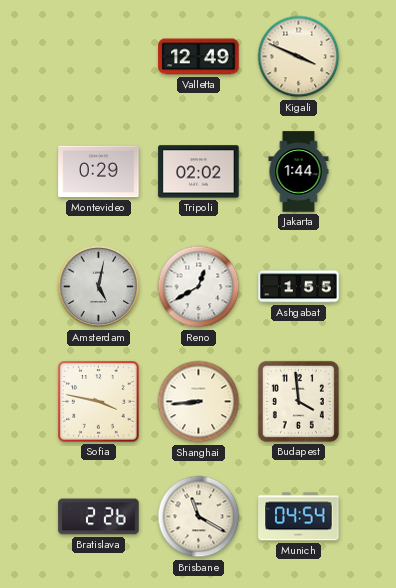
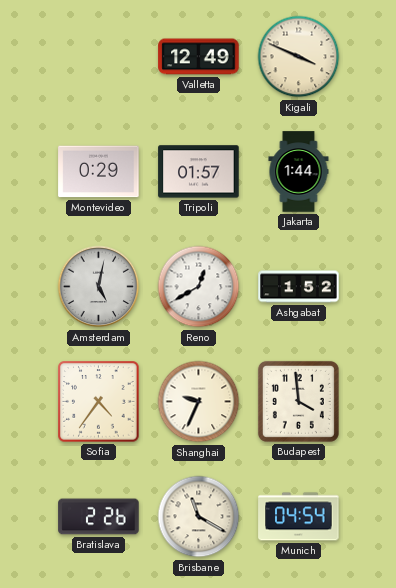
Tripoli: 02:02 -> 01:57 (199, 172)
Ashgabat: 1:55 -> 1:52 (299, 287)
Sofia: 3:47 -> 4:36 (99, 402)
Shanghai: 8:44 -> 9:34 (199, 402)
